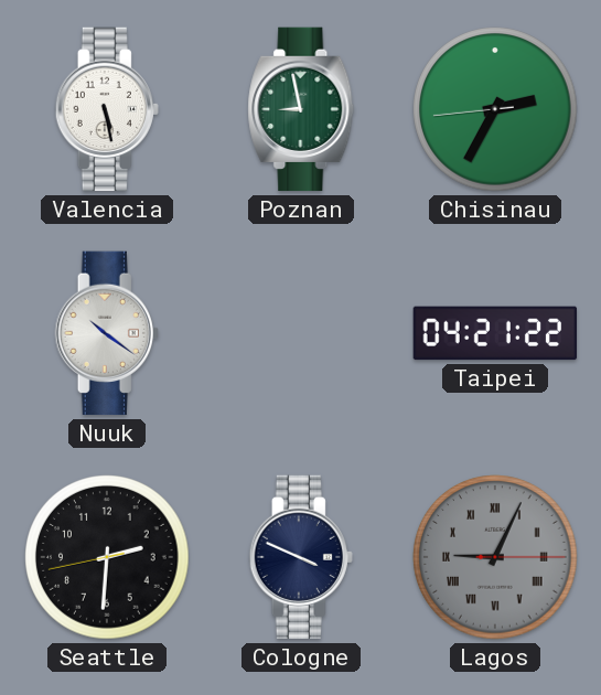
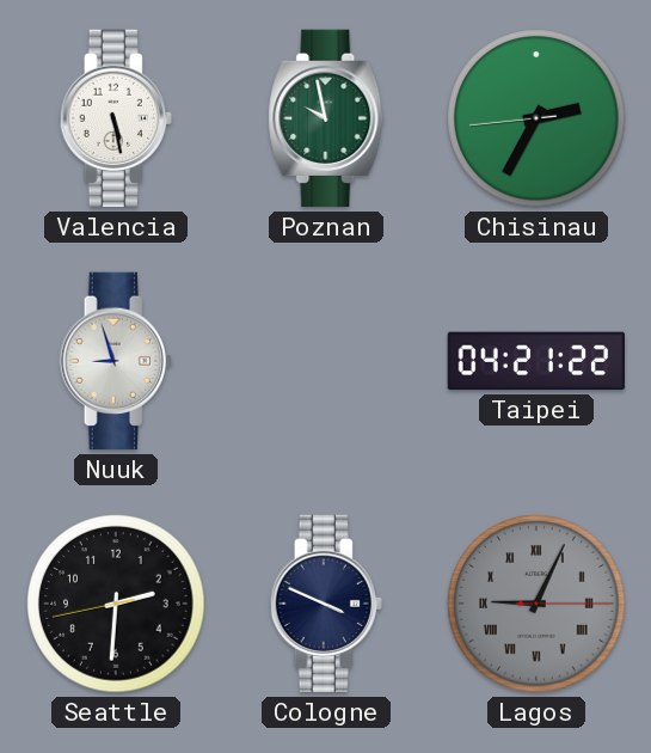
Poznan: 8:58 -> 9:58 (326, 118)
Nuuk: 10:21 -> 8:57 (116, 361)
